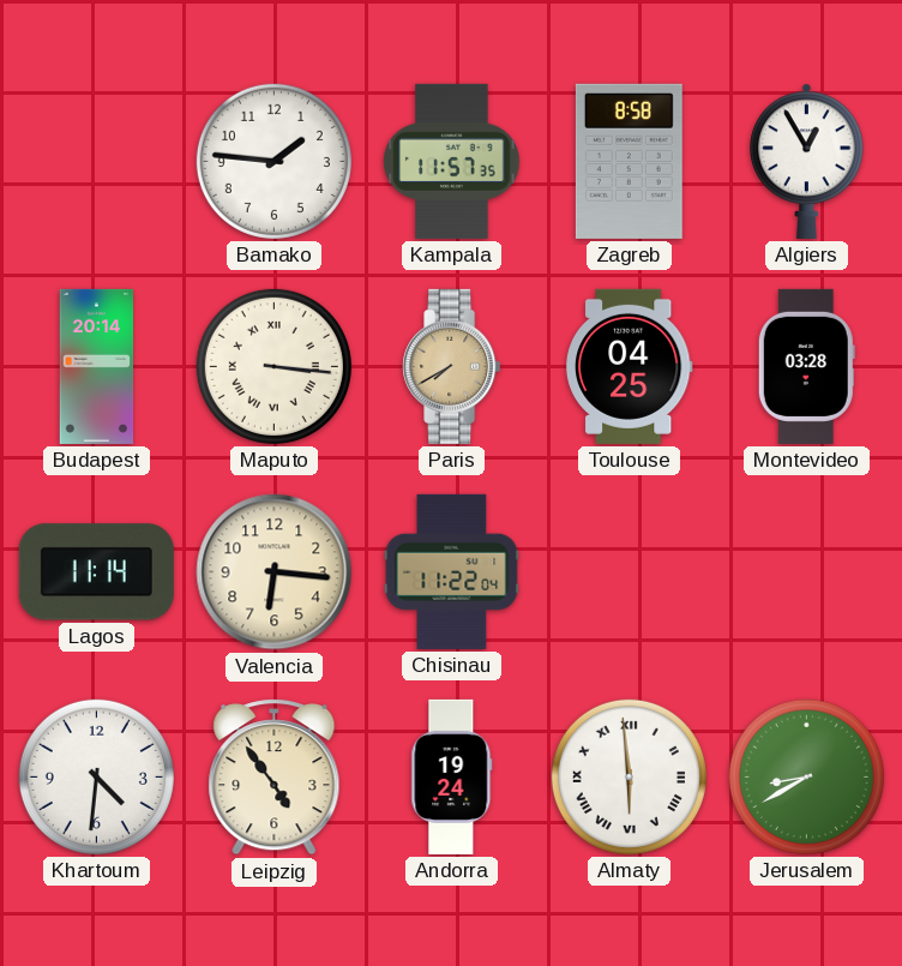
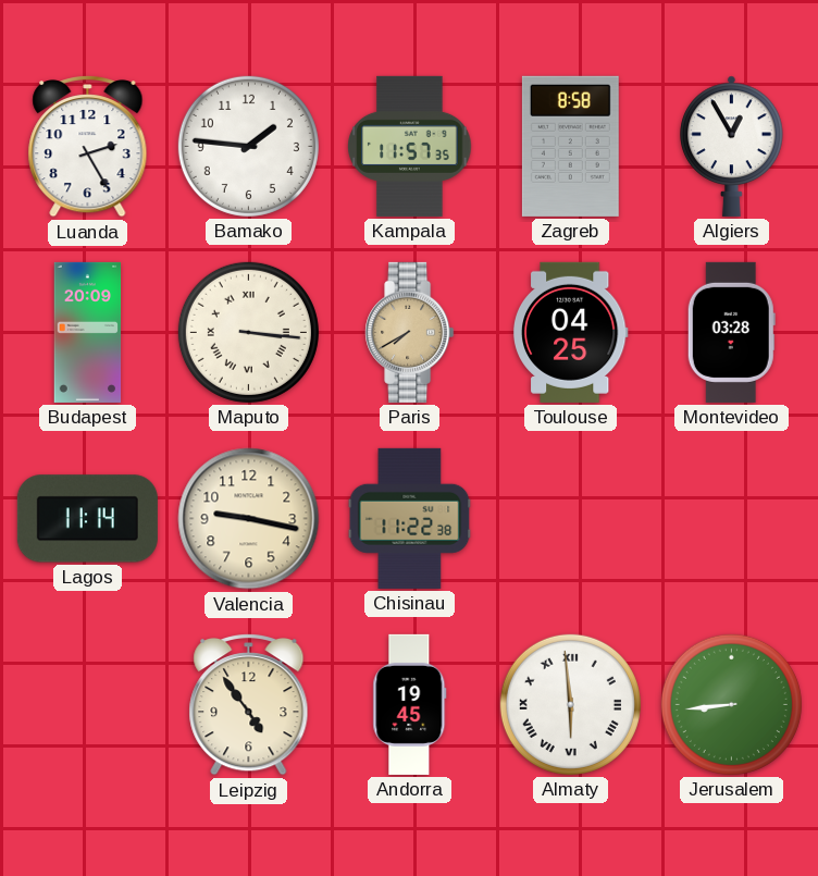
Luanda: none -> 2:25 (88, 146)
Budapest: 20:14 -> 20:09 (88, 332)
Valencia: 6:16 -> 9:17 (249, 519)
Chisinau: 11:22:04 -> 11:22:38 (410, 518)
Khartoum: 4:31 -> none (96, 776)
Andorra: 19:24 -> 19:45 (410, 704)
Jerusalem: 8:40 -> 8:44 (731, 704)
